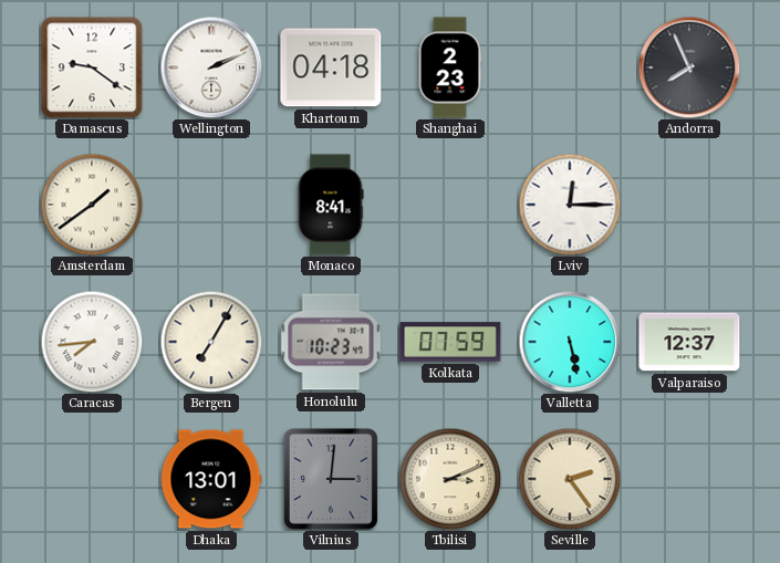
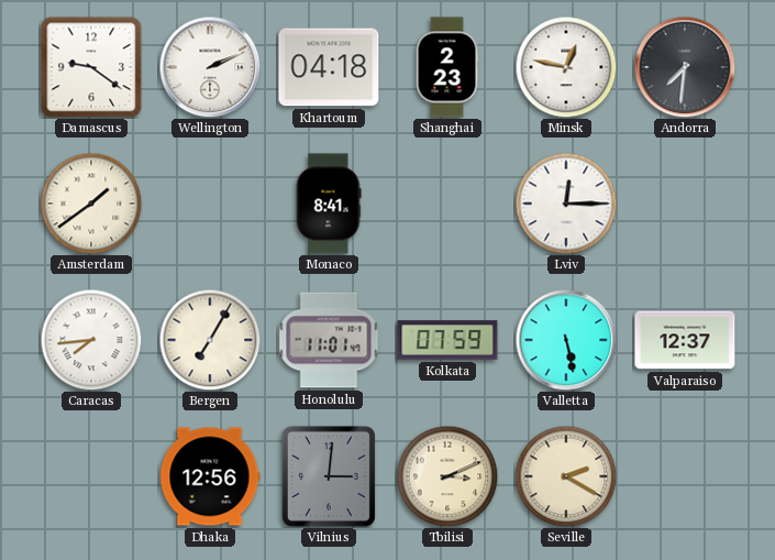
Minsk: none -> 12:47 (566, 67)
Andorra: 7:56 -> 7:31 (685, 67)
Honolulu: 10:23 -> 11:01 (329, 340)
Dhaka: 13:01 -> 12:56 (210, 476)
Seville: 2:24 -> 2:20 (566, 476)
